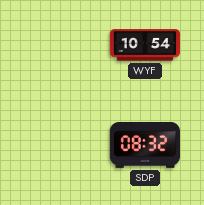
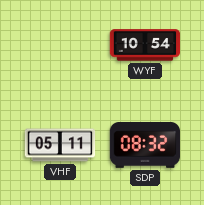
VHF: none -> 05:11 (60, 145)
